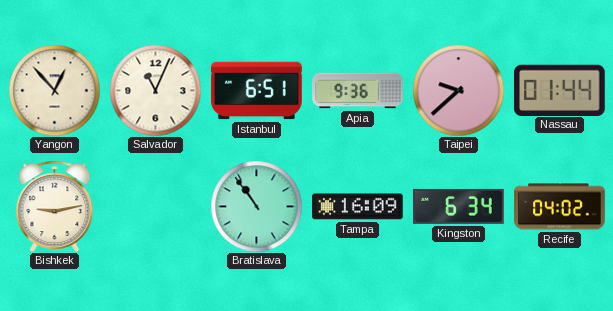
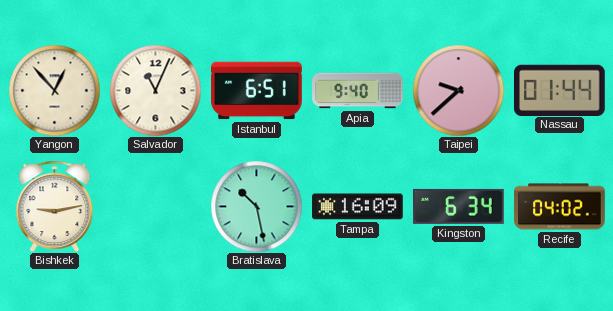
Apia: 9:36 -> 9:40 (358, 91)
Bratislava: 10:54 -> 10:28 (256, 206)
